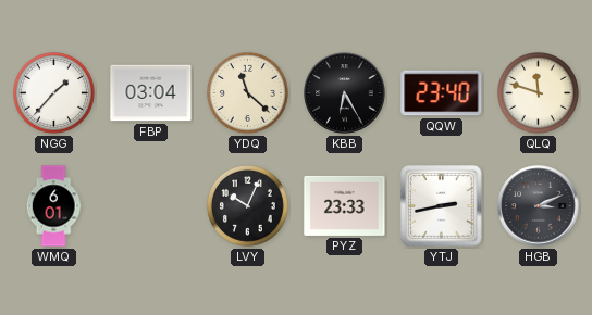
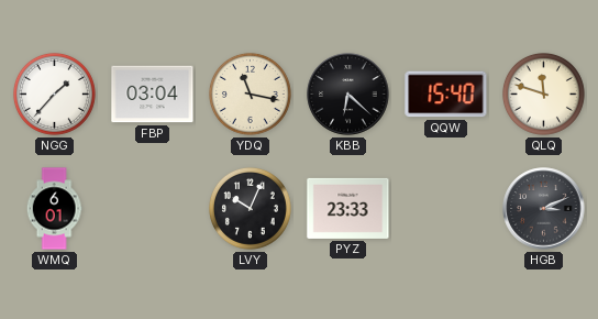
YDQ: 11:22 -> 11:17 (250, 94)
KBB: 6:25 -> 6:22 (348, 95)
QQW: 23:40 -> 15:40 (446, 95)
YTJ: 2:43 -> none (442, 206)
